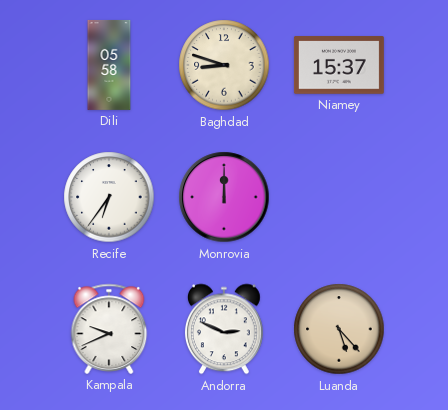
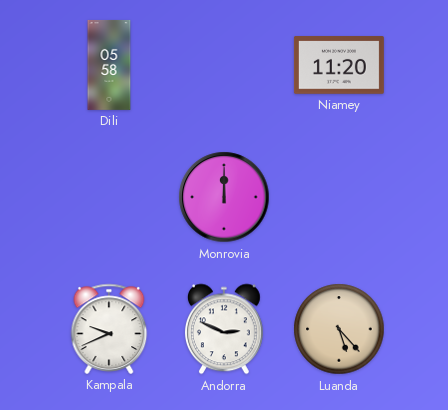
Baghdad: 8:48 -> none (224, 65)
Niamey: 15:37 -> 11:20 (339, 65)
Recife: 6:36 -> none (109, 197)
